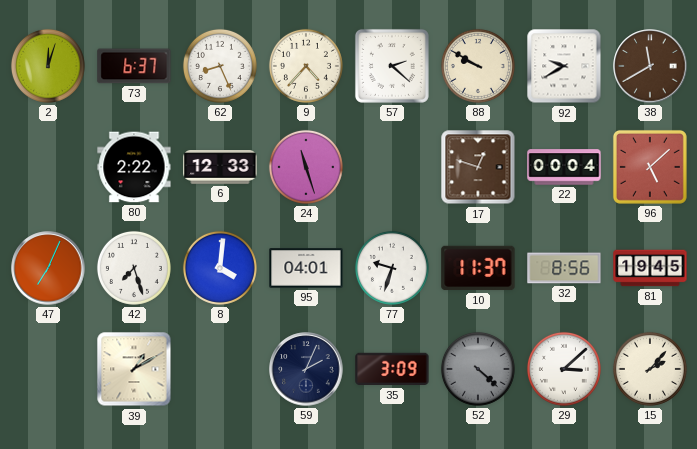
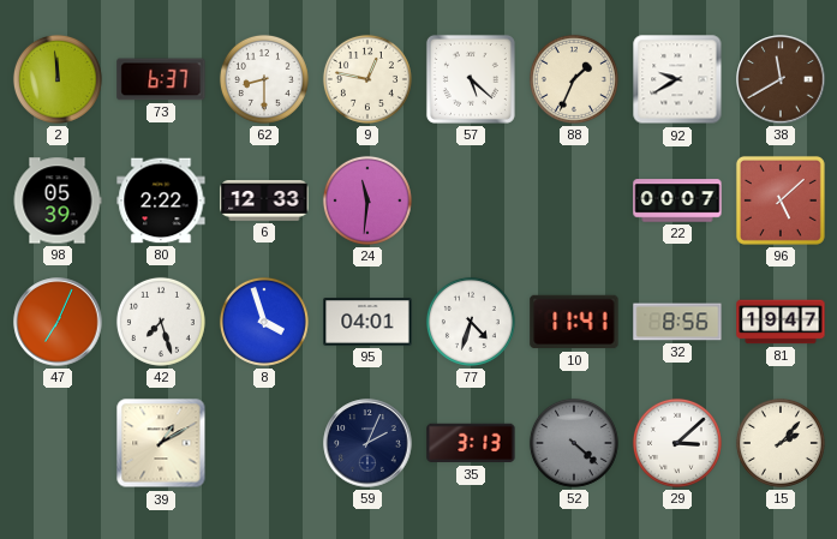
2: 12:03 -> 11:59 (58, 79)
62: 8:26 -> 8:30 (264, 79)
9: 4:37 -> 12:47 (367, 79)
57: 2:22 -> 5:22 (471, 79)
88: 9:50 -> 1:34 (574, 79)
98: none -> 05:39 (58, 200)
24: 11:27 -> 11:31 (367, 200)
17: 12:48 -> none (478, 167)
22: 00:04 -> 00:07 (677, 200)
8: 4:01 -> 3:57 (264, 322)
77: 9:33 -> 4:33 (471, 322)
10: 11:37 -> 11:41 (574, 322)
81: 19:45 -> 19:47 (781, 322)
35: 3:09 -> 3:13 (471, 443)
